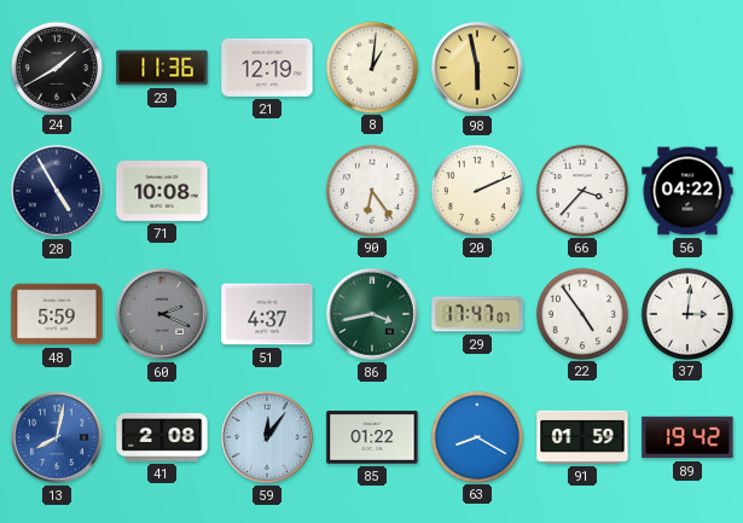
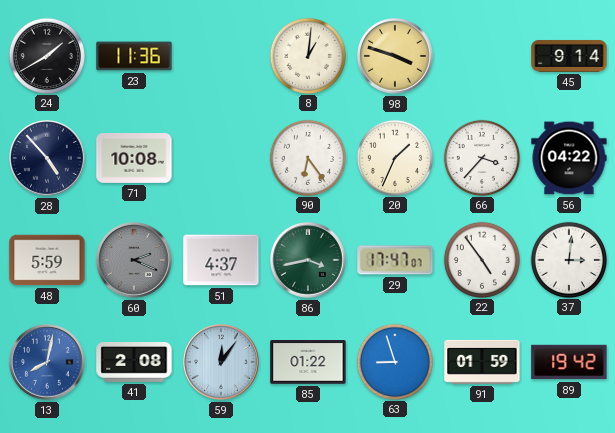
21: 12:19 -> none (267, 68)
98: 5:58 -> 3:48 (396, 57)
45: none -> 9:14 (569, 56)
28: 4:55 -> 4:53 (48, 159)
20: 2:11 -> 1:34 (394, 157)
63: 8:20 -> 8:57 (394, 361)
